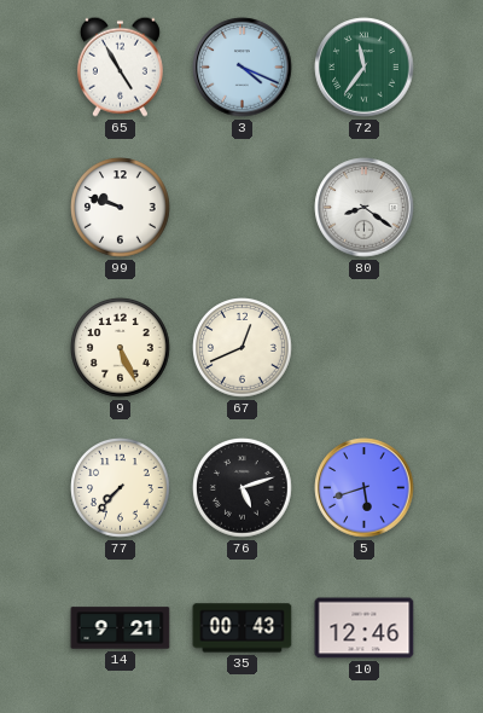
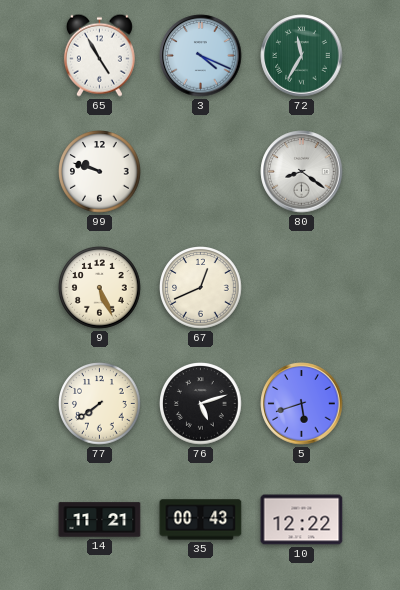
72: 11:36 -> 11:35 (302, 56)
77: 7:37 -> 7:39 (100, 404)
14: 9:21 -> 11:21 (100, 520)
10: 12:46 -> 12:22 (302, 520)
